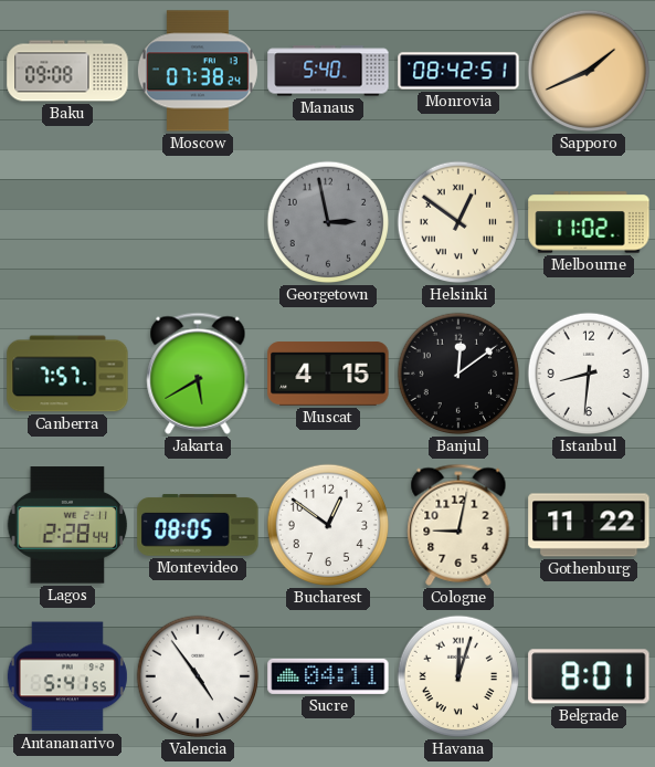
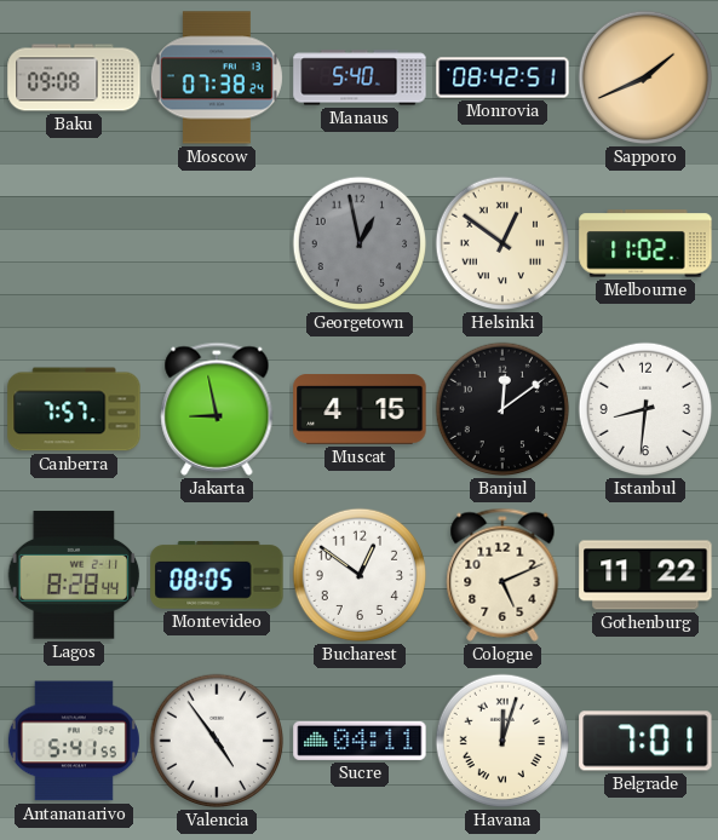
Georgetown: 2:58 -> 12:58 (360, 243)
Jakarta: 5:40 -> 8:58 (217, 409)
Lagos: 2:28 -> 8:28 (74, 575)
Cologne: 9:02 -> 5:11 (502, 575)
Belgrade: 8:01 -> 7:01 (645, 741)
